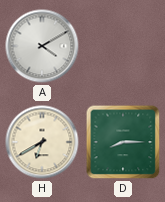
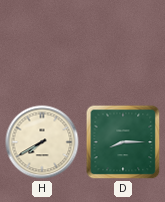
A: 4:10 -> none (42, 46)
H: 6:40 -> 7:40 (42, 142)
